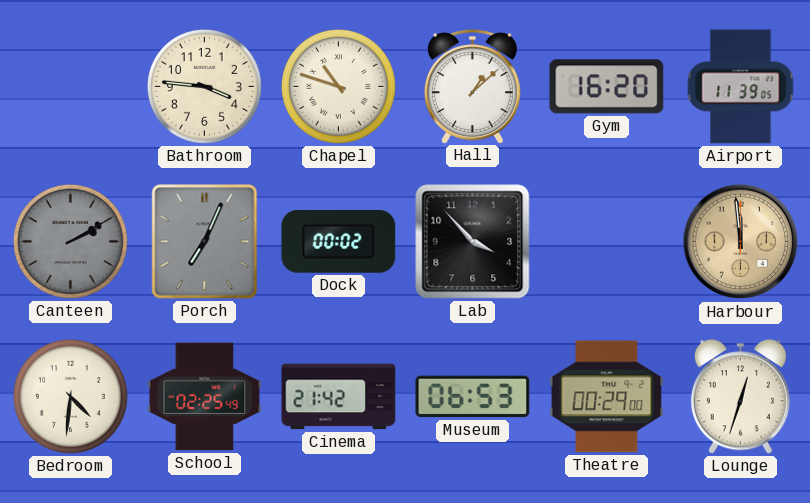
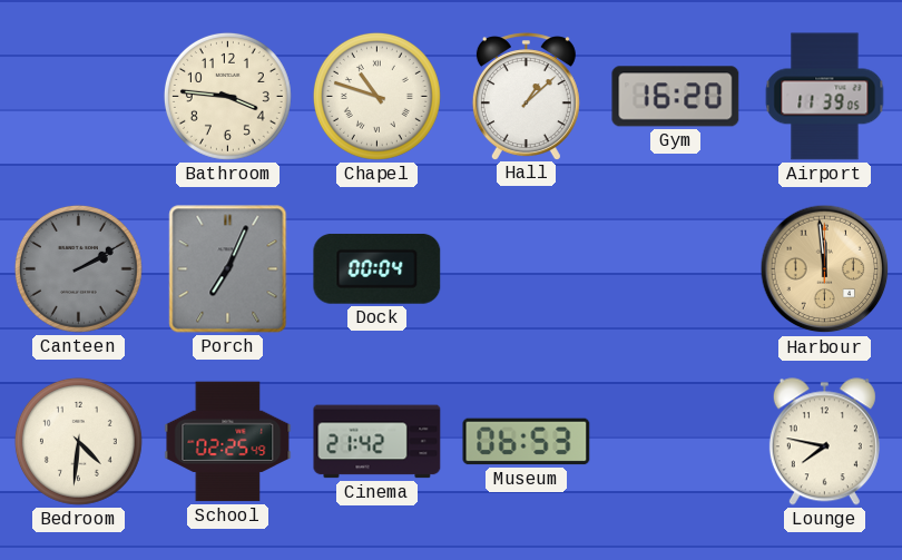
Dock: 00:02 -> 00:04 (378, 268)
Lab: 3:53 -> none (473, 242)
Theatre: 00:29 -> none (607, 397)
Lounge: 12:33 -> 7:47 (824, 442)
